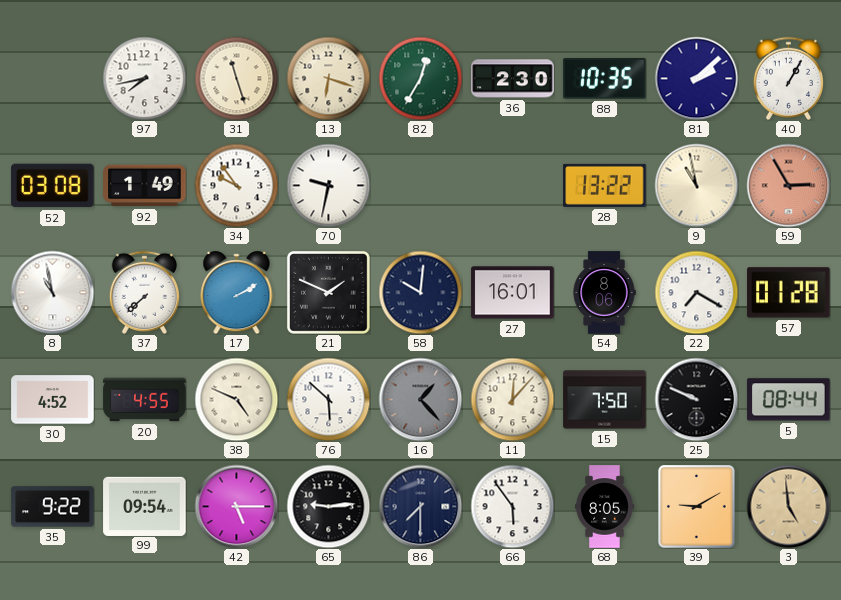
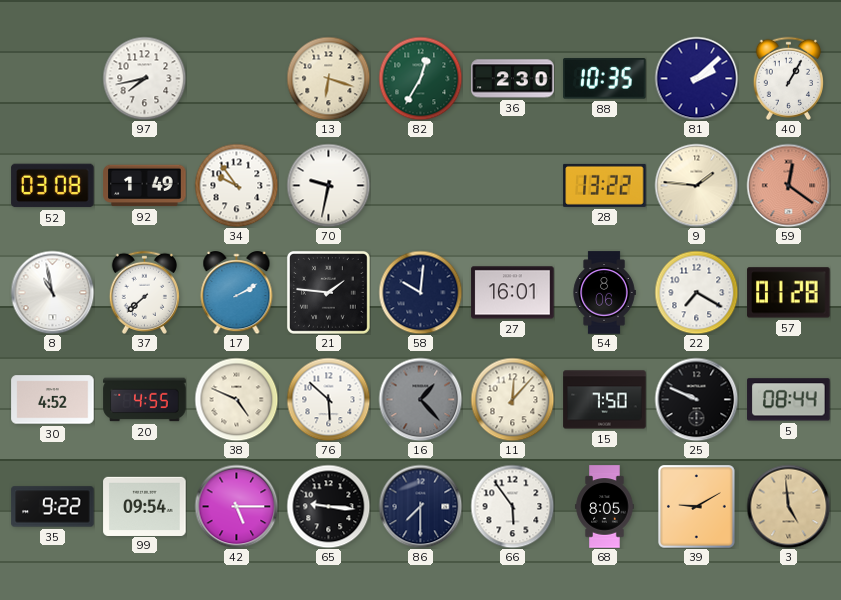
31: 11:27 -> none (236, 78)
9: 10:58 -> 1:46 (696, 185)
59: 2:55 -> 12:21 (788, 185)
21: 1:49 -> 1:46 (328, 292)
65: 9:14 -> 9:16 (328, 506)
